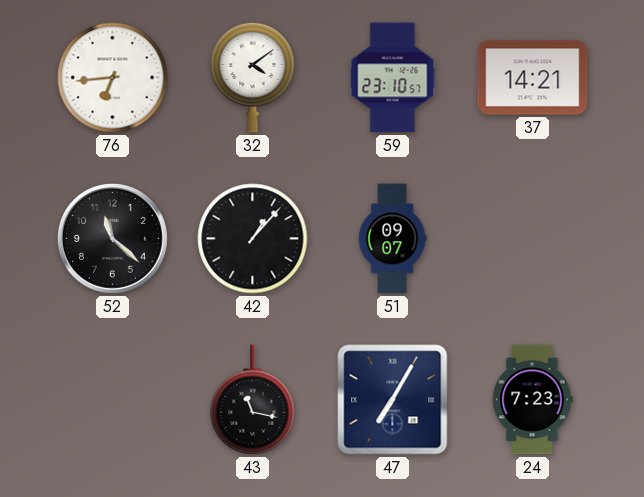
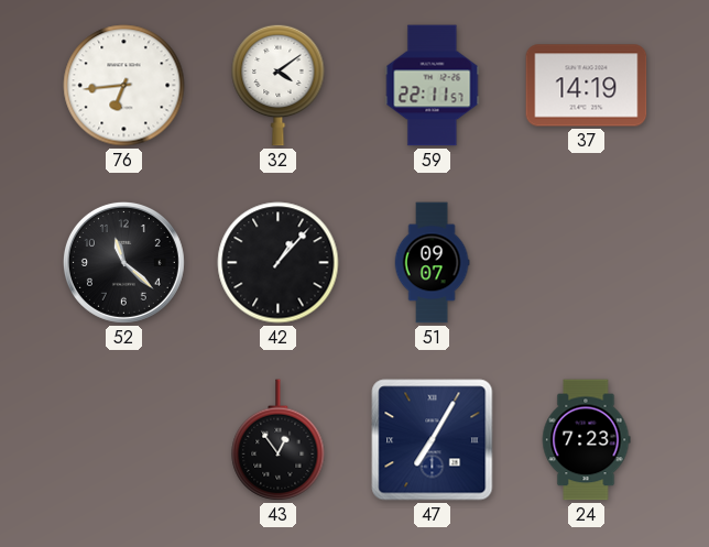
59: 23:10 -> 22:11 (433, 86)
37: 14:21 -> 14:19 (587, 86)
43: 11:17 -> 12:54 (279, 440)
